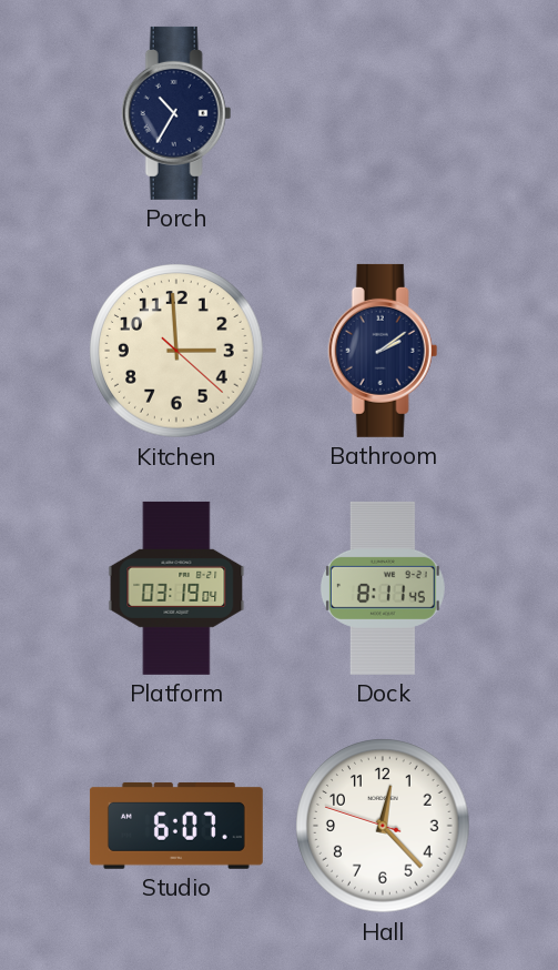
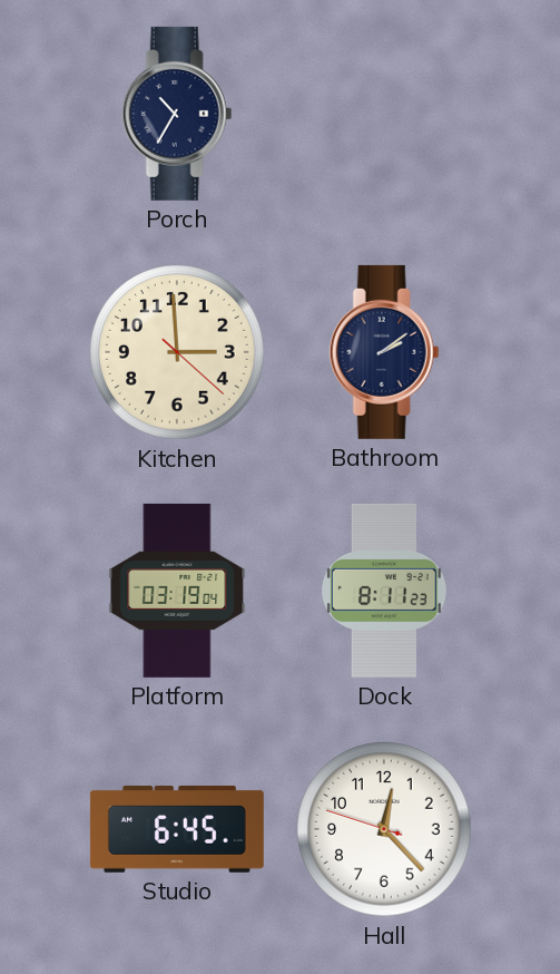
Dock: 8:11:45 -> 8:11:23 (384, 591)
Studio: 6:07 -> 6:45 (177, 829)
